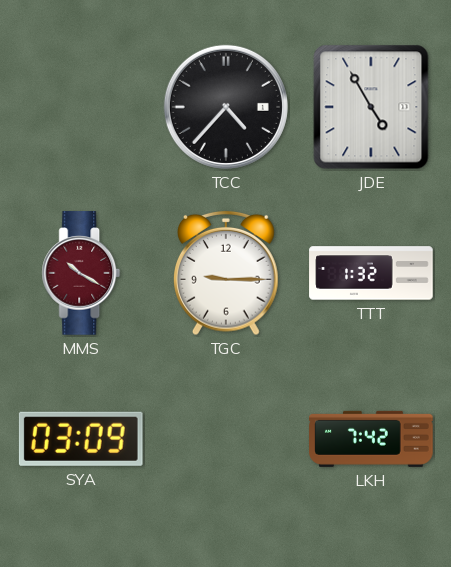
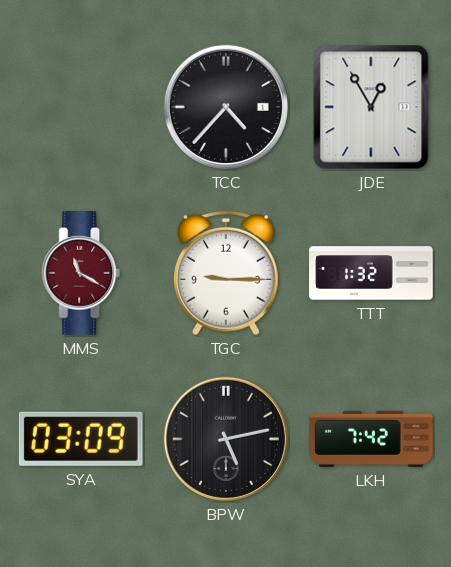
JDE: 4:55 -> 12:55 (371, 107)
MMS: 10:20 -> 11:20 (81, 273)
BPW: none -> 5:13 (226, 439)
